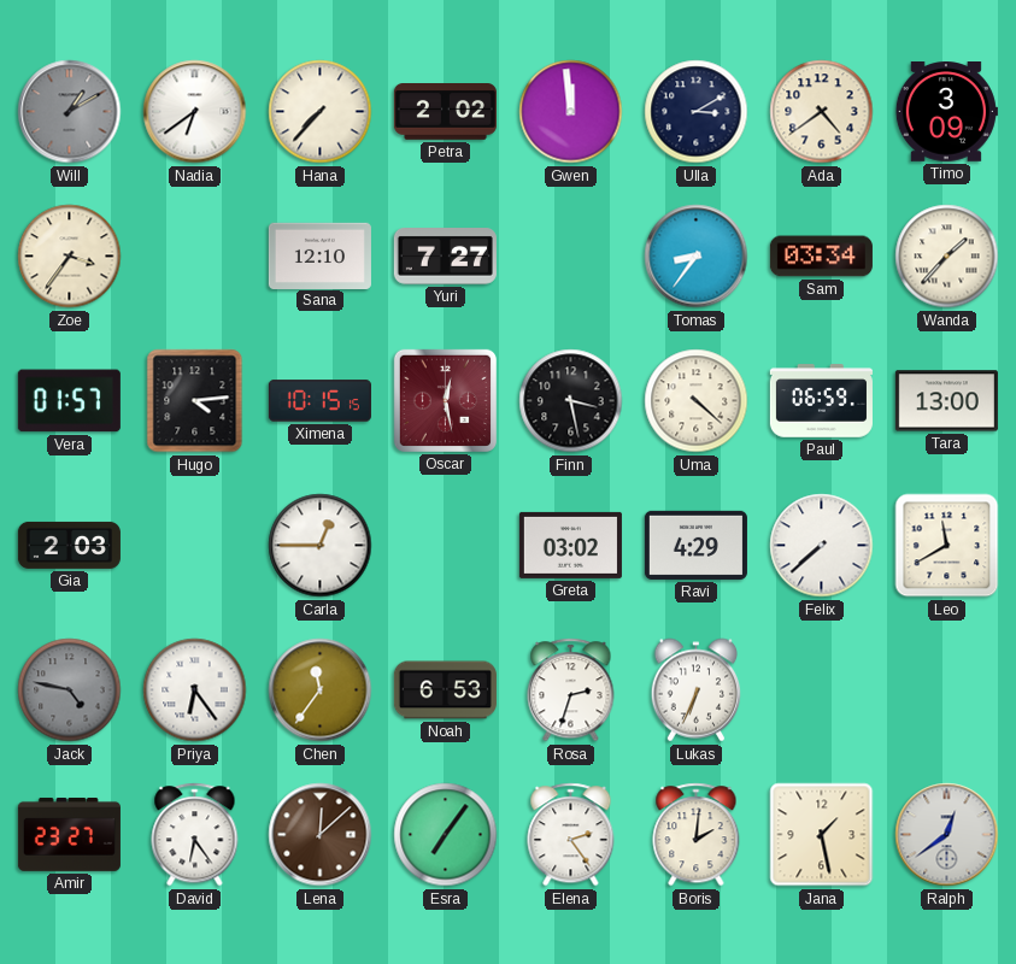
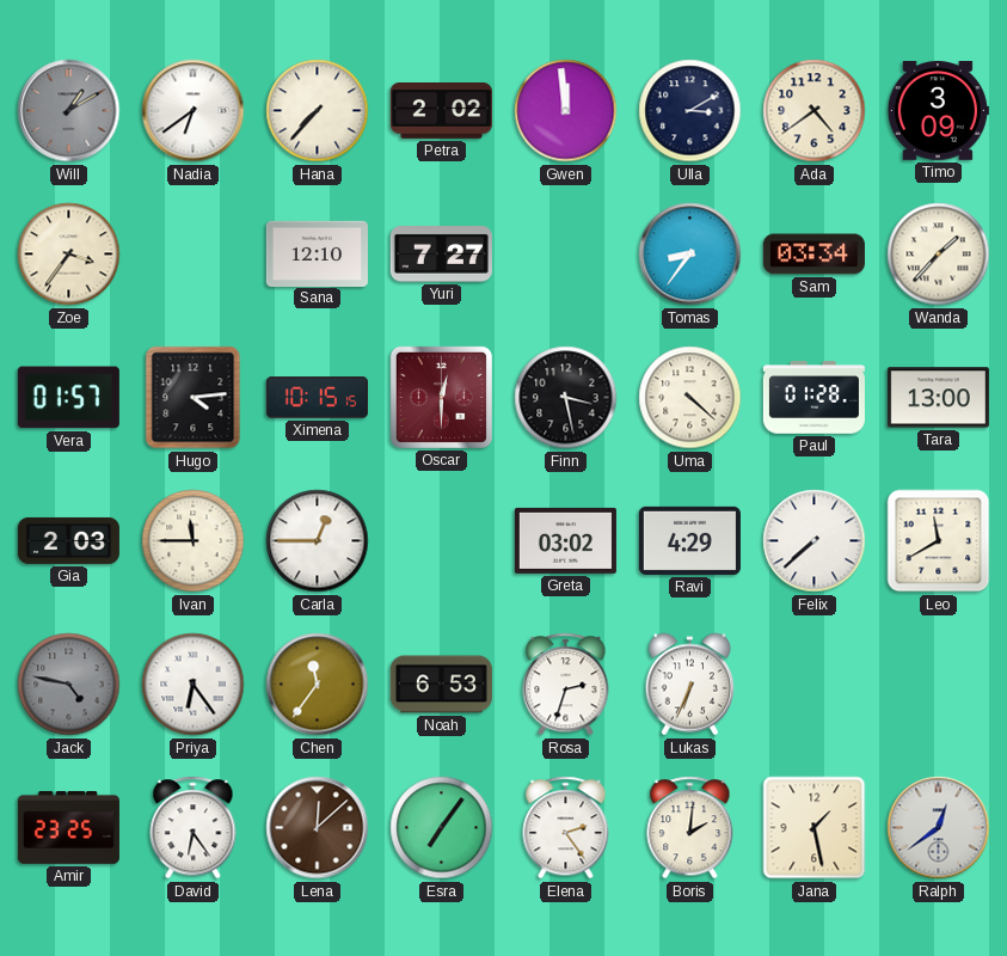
Oscar: 12:28 -> 12:30 (441, 397)
Paul: 06:59 -> 01:28 (813, 398)
Ivan: none -> 11:45 (194, 541)
Amir: 23:27 -> 23:25 (68, 827)
